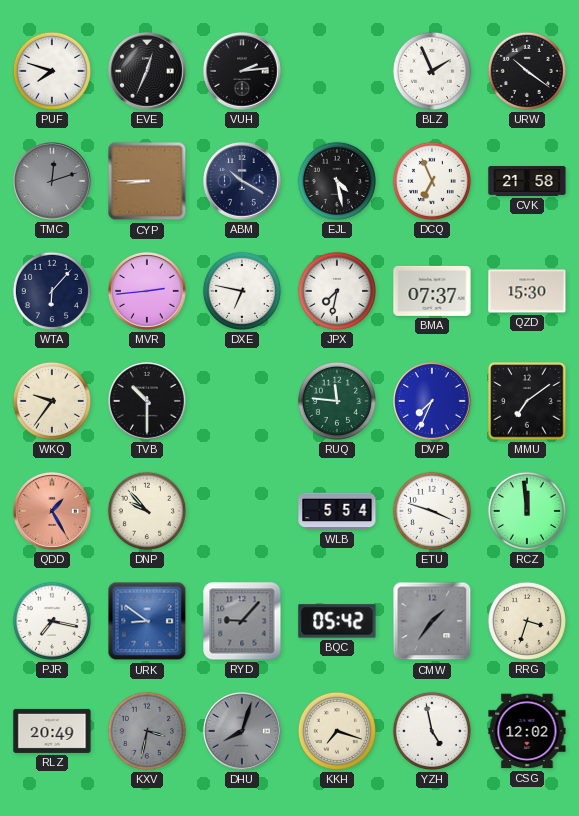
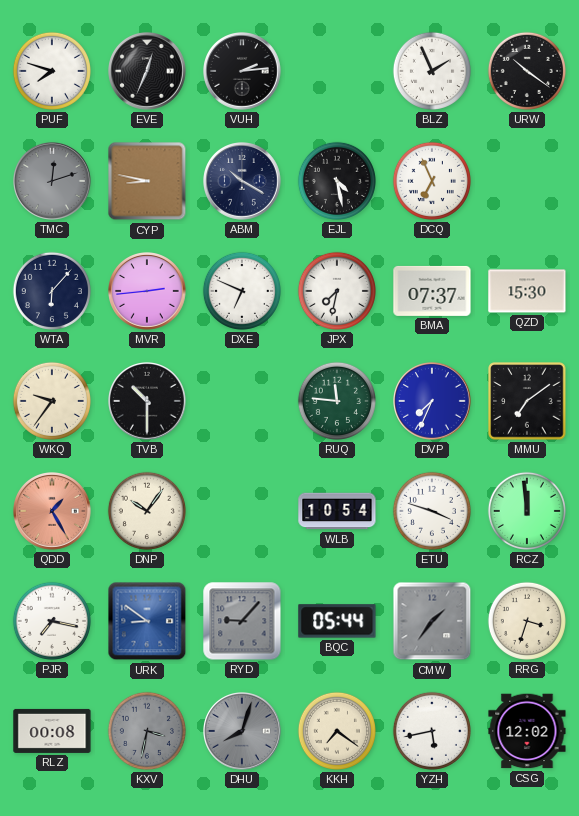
CYP: 8:45 -> 8:47 (147, 181)
CVK: 21:58 -> none (527, 181)
DXE: 6:47 -> 6:49 (242, 291)
DNP: 9:53 -> 10:06 (147, 511)
WLB: 5:54 -> 10:54 (337, 511)
BQC: 05:42 -> 05:44 (337, 621)
RLZ: 20:49 -> 00:08 (52, 731)
KKH: 7:18 -> 7:21 (337, 731)
YZH: 4:58 -> 5:43 (432, 731)
